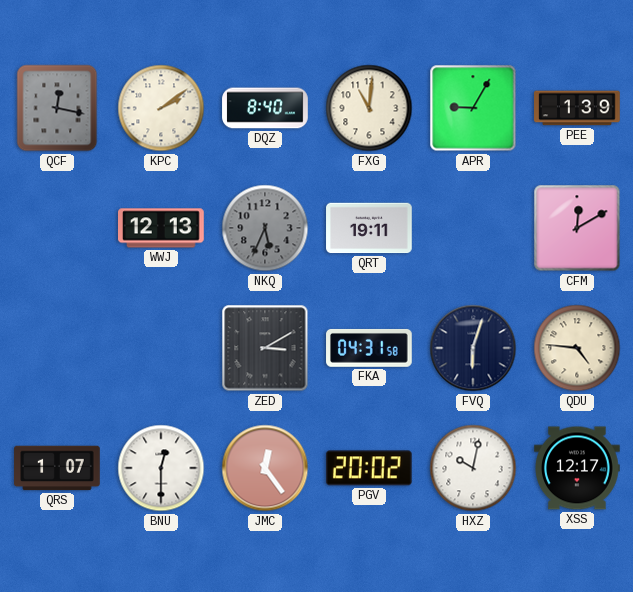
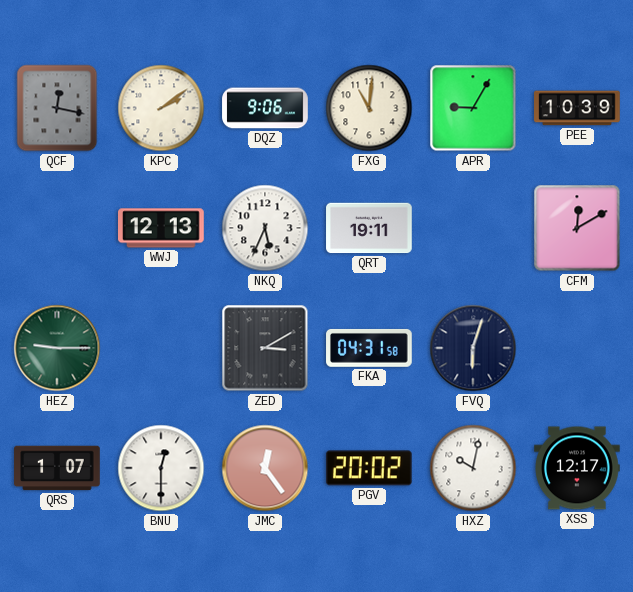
DQZ: 8:40 -> 9:06 (265, 108)
PEE: 1:39 -> 10:39 (577, 108)
NKQ dial: grey -> white (265, 228)
HEZ: none -> 9:15 (57, 348)
QDU: 4:46 -> none (577, 348)
